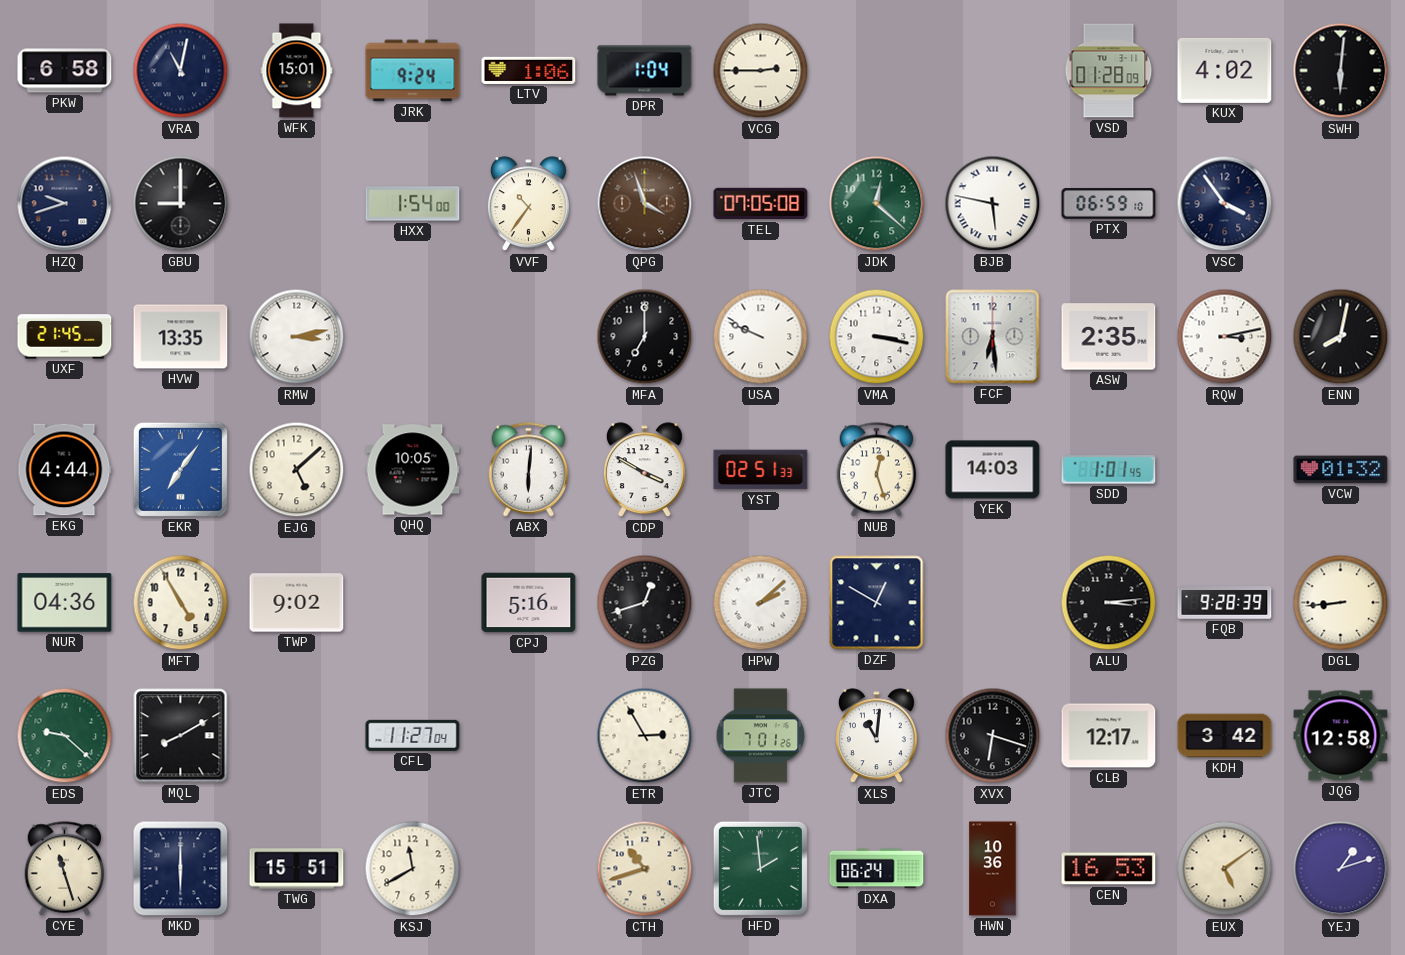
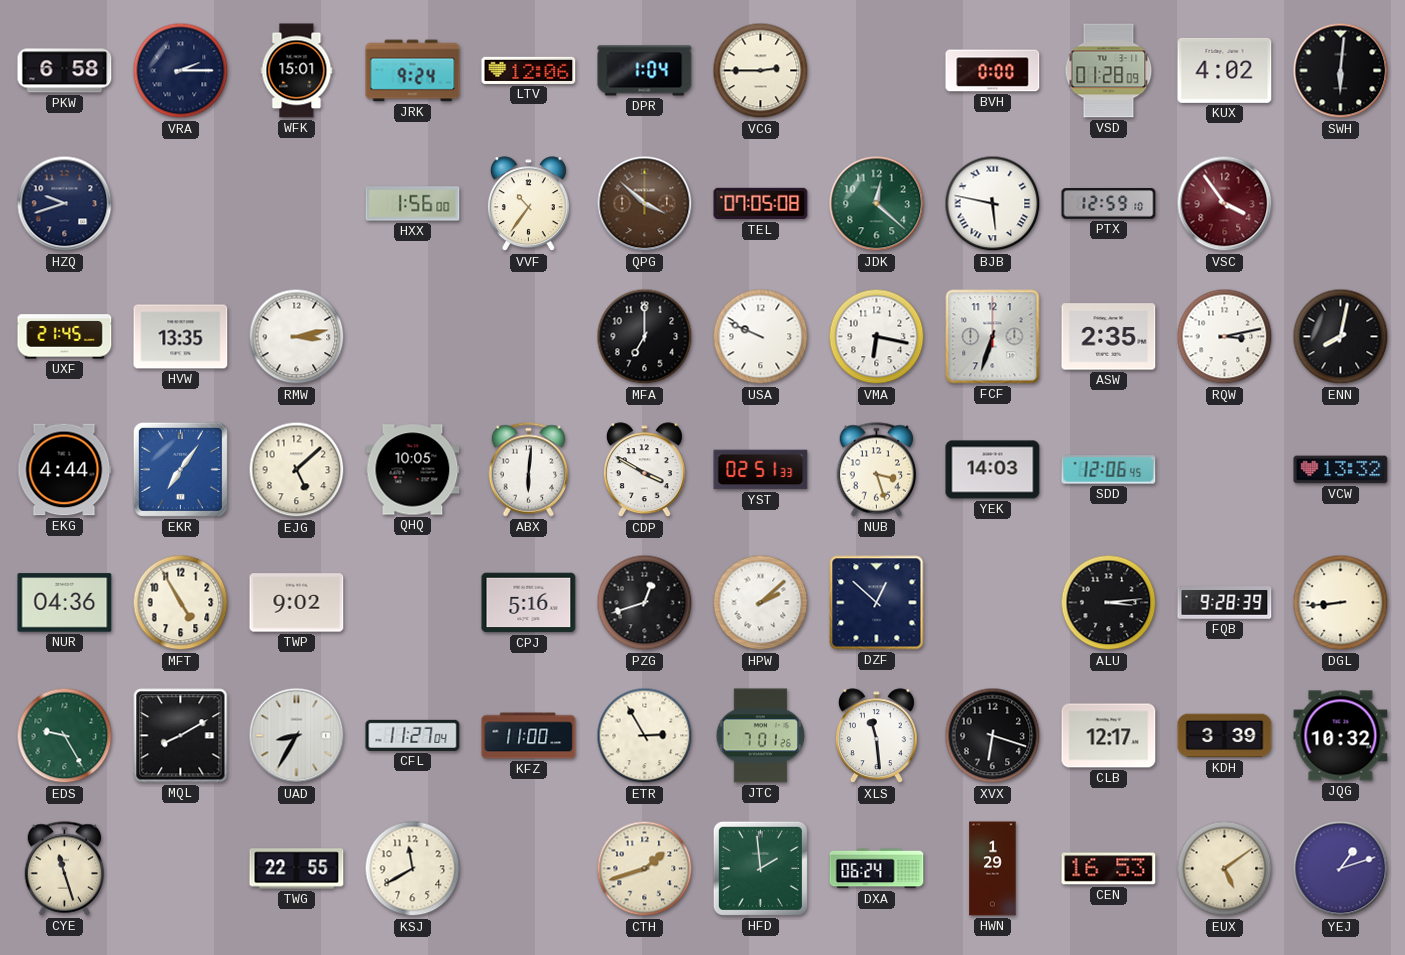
VRA: 11:02 -> 2:15 (181, 71)
LTV: 1:06 -> 12:06 (529, 70)
BVH: none -> 0:00 (993, 71)
GBU: 9:00 -> none (181, 204)
HXX: 1:54 -> 1:56 (413, 204)
QPG: 3:57 -> 3:52 (645, 204)
PTX: 06:59 -> 12:59 (1109, 204)
VSC dial: navy -> burgundy (1225, 204)
VMA: 3:17 -> 6:17 (877, 337)
FCF: 6:29 -> 6:33 (993, 337)
NUB: 12:27 -> 3:27 (877, 470)
SDD: 1:01 -> 12:06 (1109, 470)
VCW: 01:32 -> 13:32 (1341, 470)
DZF: 12:50 -> 12:52 (877, 603)
EDS: 9:22 -> 9:25 (65, 736)
UAD: none -> 8:35 (297, 736)
KFZ: none -> 11:00 (529, 736)
XLS: 11:01 -> 11:29 (876, 736)
KDH: 3:42 -> 3:39 (1225, 736)
JQG: 12:58 -> 10:32 (1341, 736)
MKD: 6:00 -> none (181, 869)
TWG: 15:51 -> 22:55 (297, 869)
CTH: 10:42 -> 1:42 (645, 869)
HWN: 10:36 -> 1:29 (993, 869)
